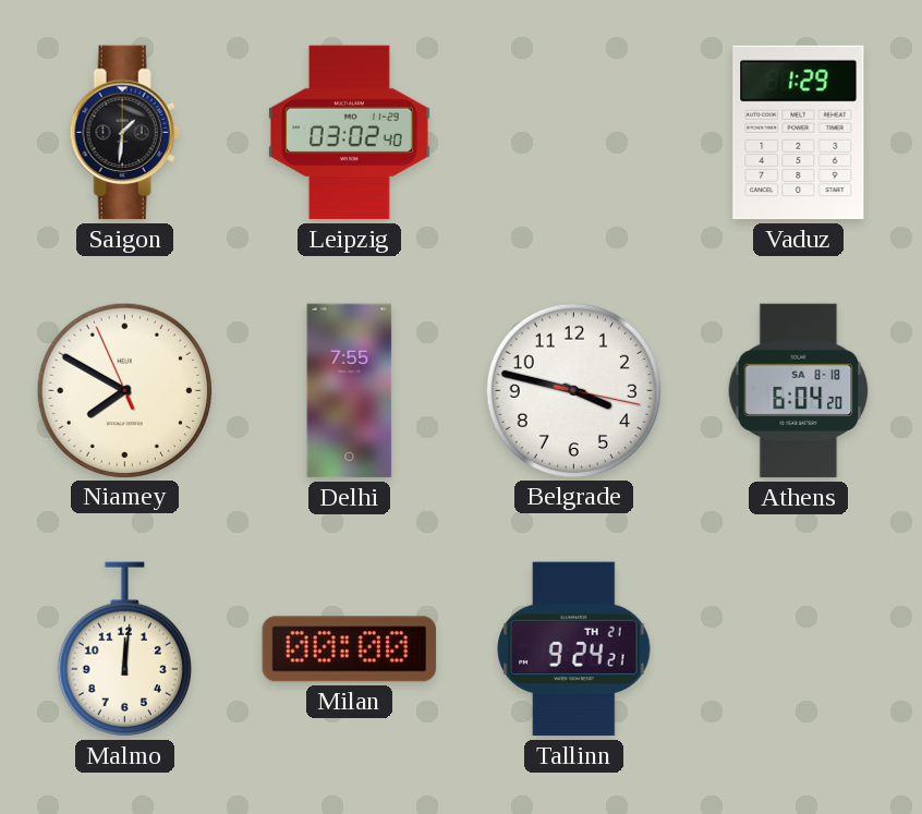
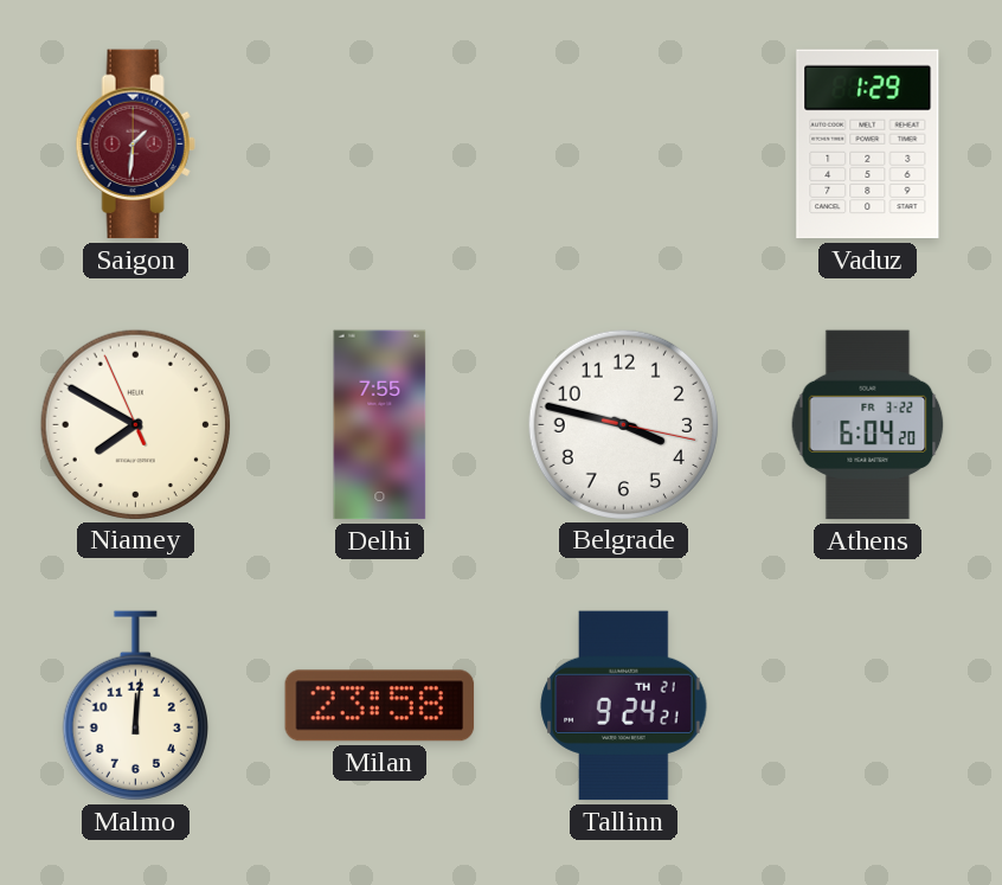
Saigon dial: black -> burgundy (135, 145)
Leipzig: 03:02 -> none (350, 133)
Athens date: SA 8-18 -> FR 3-22 (868, 425)
Milan: 00:00 -> 23:58 (380, 706)
